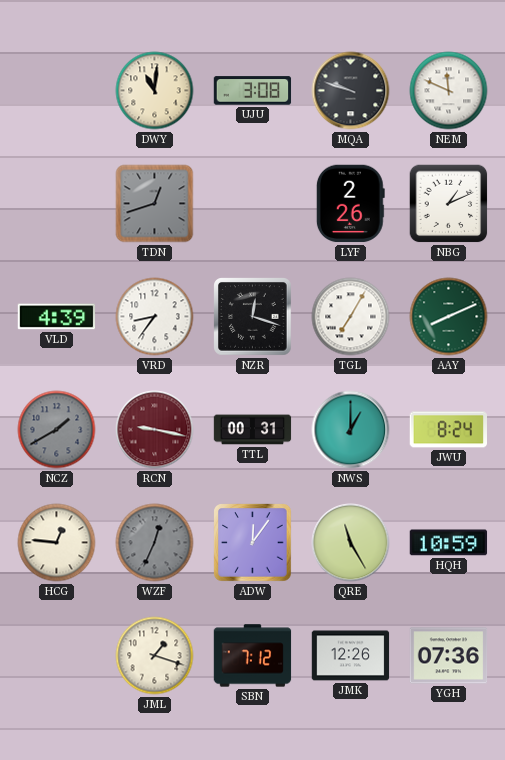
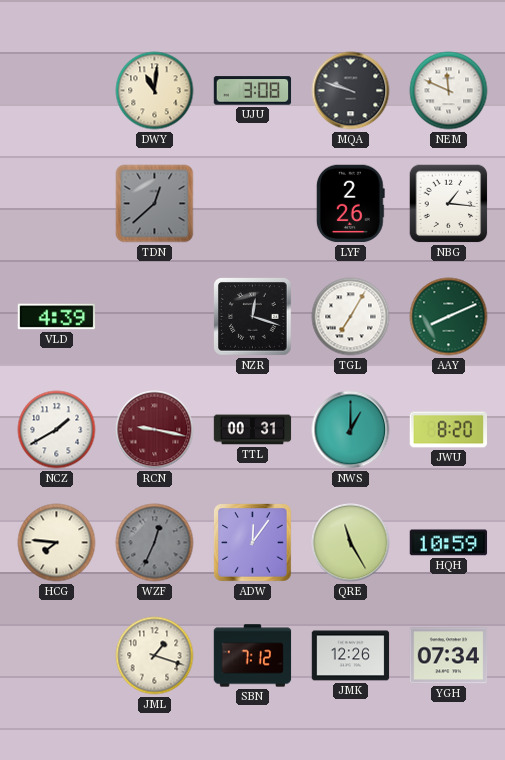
TDN: 12:42 -> 12:38 (155, 204)
NBG: 1:11 -> 1:16 (449, 204)
VRD: 8:36 -> none (155, 317)
NCZ dial: grey -> white (57, 430)
JWU: 8:24 -> 8:20 (448, 430)
HCG: 12:46 -> 7:46 (57, 543)
YGH: 07:36 -> 07:34 (449, 656)
